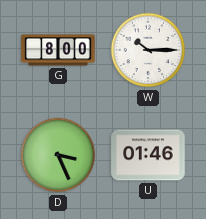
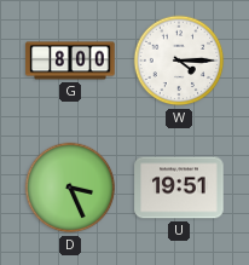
W: 10:15 -> 4:15 (179, 61)
U: 01:46 -> 19:51 (179, 188)
